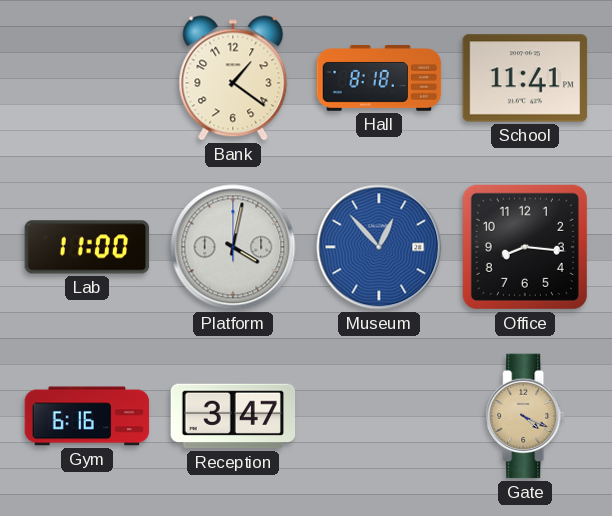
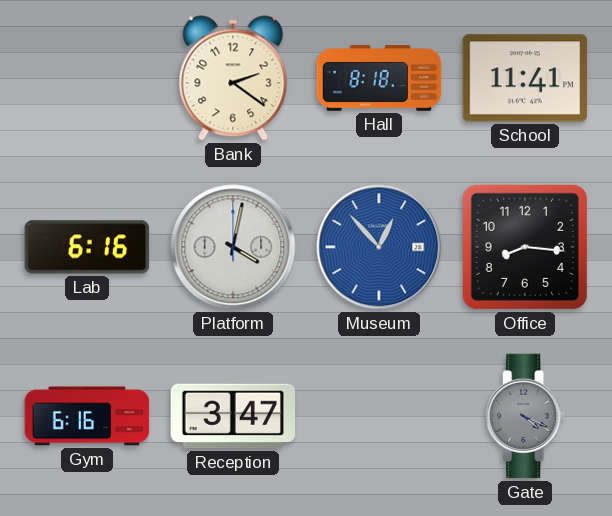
Bank: 1:21 -> 2:21 (233, 78)
Lab: 11:00 -> 6:16 (87, 247)
Gate dial: champagne -> grey (525, 416)
